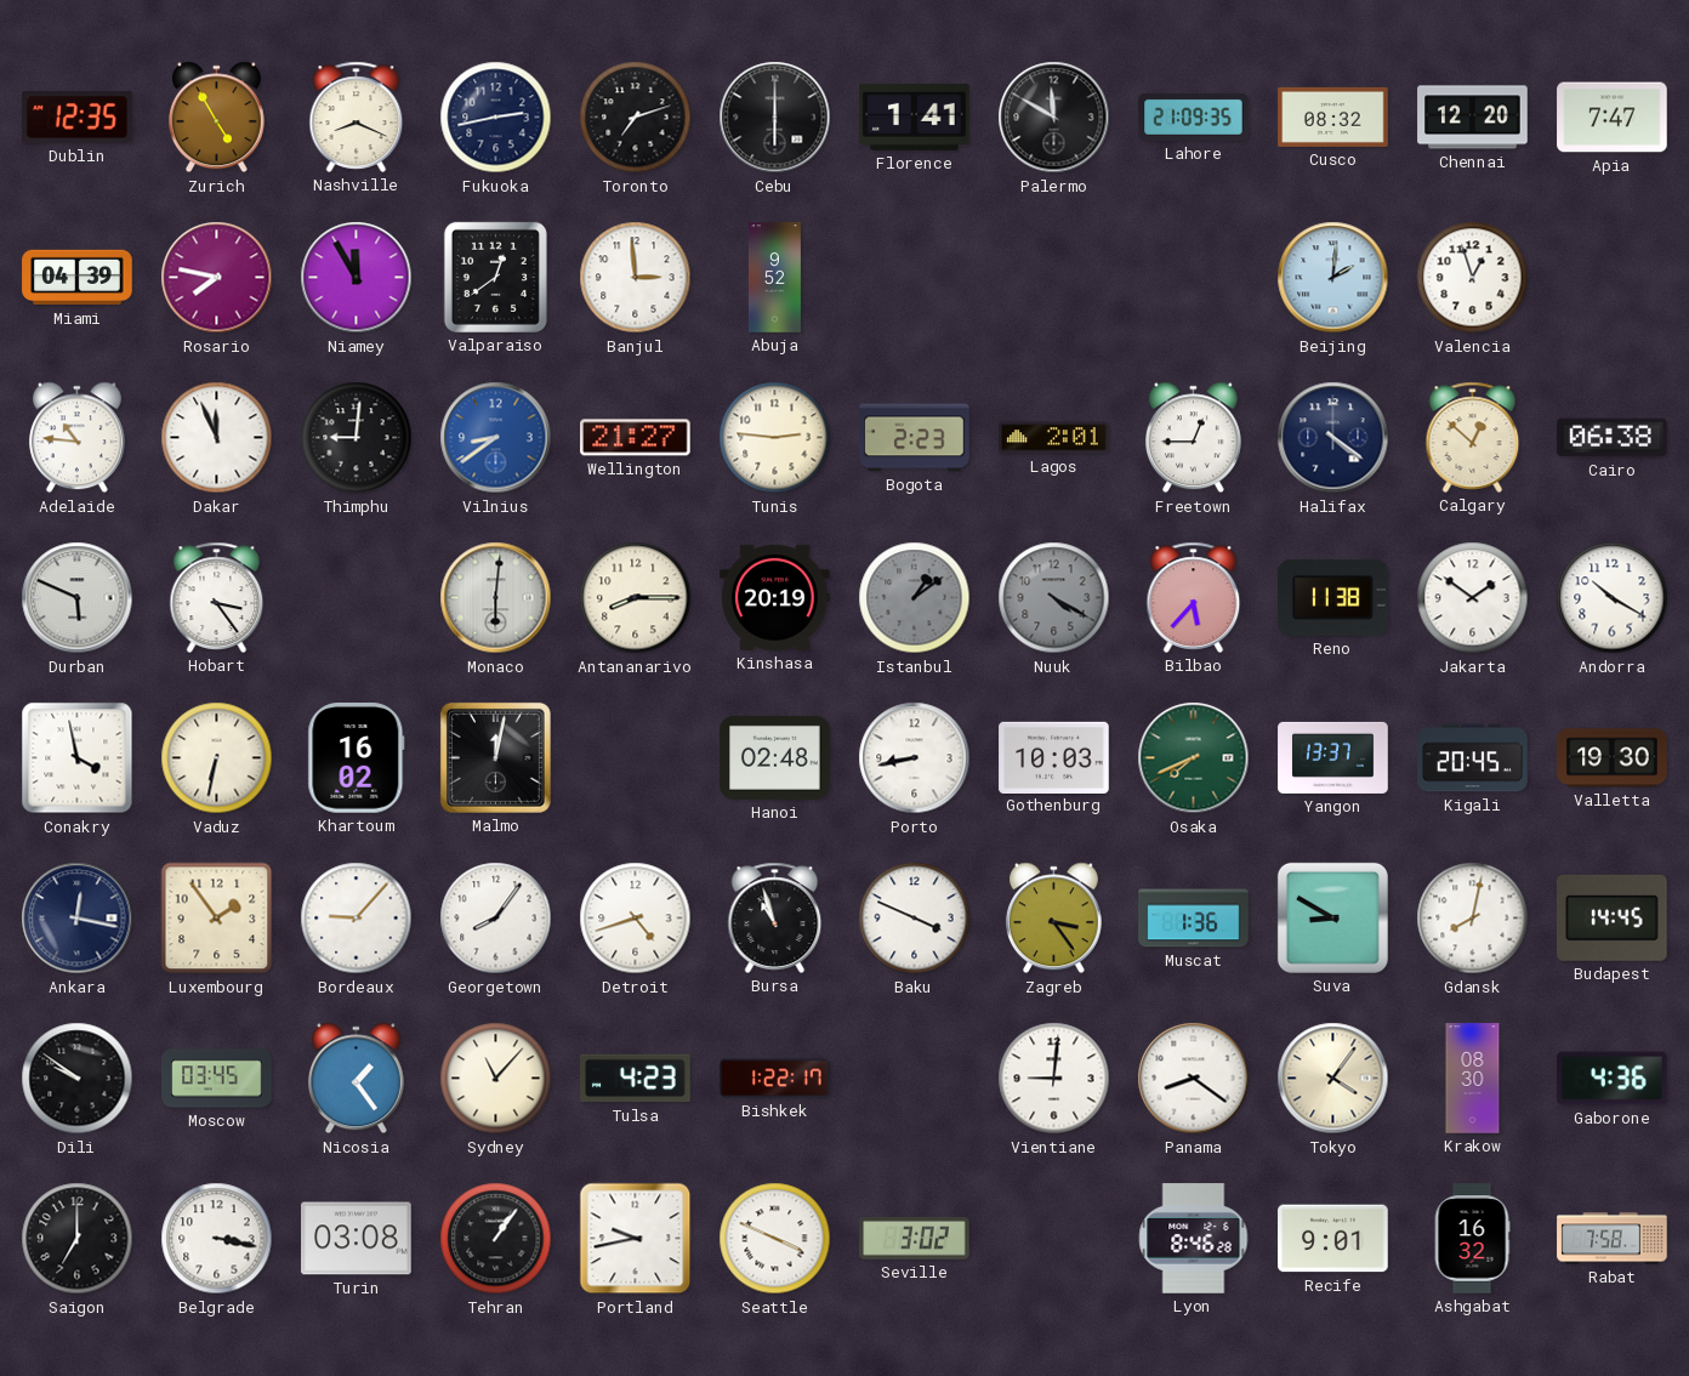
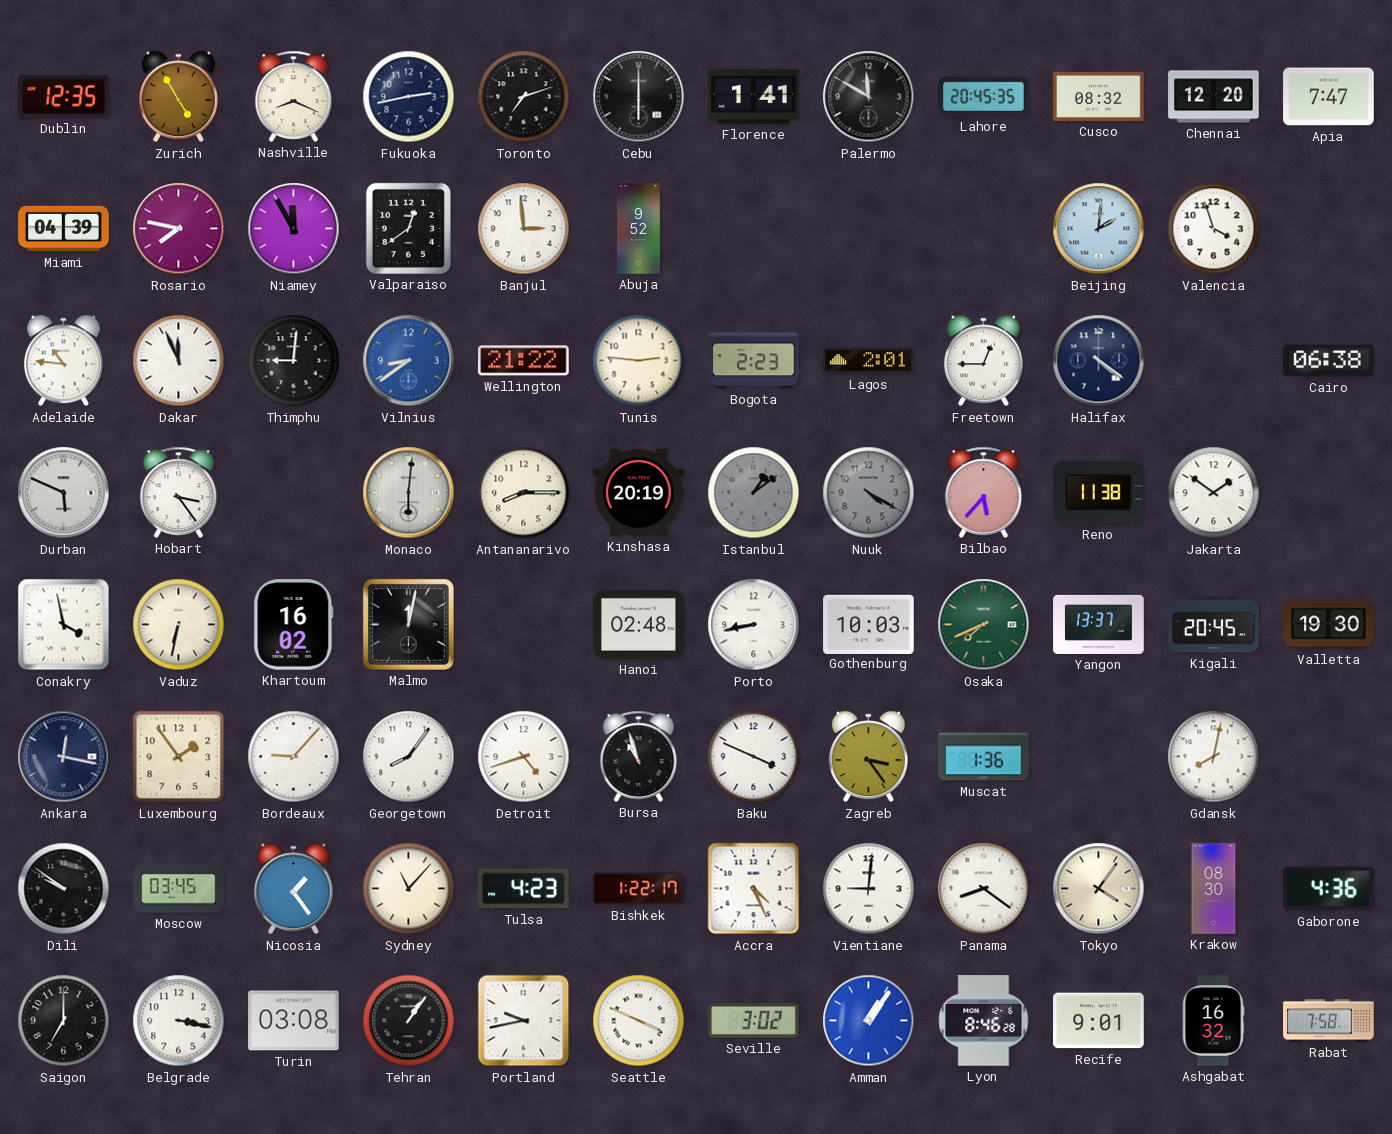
Lahore: 21:09 -> 20:45 (984, 96)
Valencia: 12:57 -> 3:57 (1214, 229)
Wellington: 21:27 -> 21:22 (524, 361)
Calgary: 12:52 -> none (1473, 437)
Andorra: 10:20 -> none (1613, 598)
Suva: 8:50 -> none (1332, 917)
Budapest: 14:45 -> none (1613, 917)
Accra: none -> 4:26 (754, 889)
Amman: none -> 1:06 (869, 1021)
